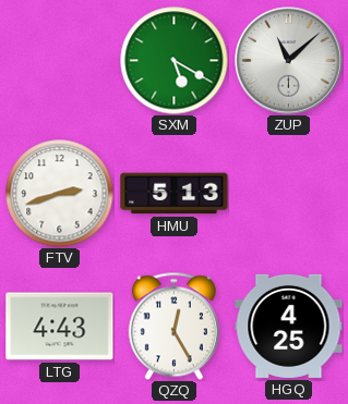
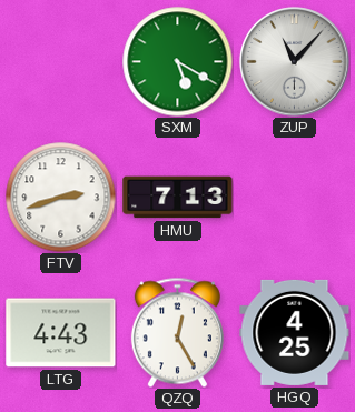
ZUP: 11:08 -> 11:07 (295, 62)
HMU: 5:13 -> 7:13 (178, 198)
